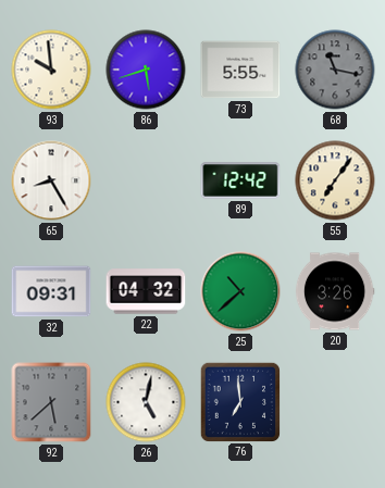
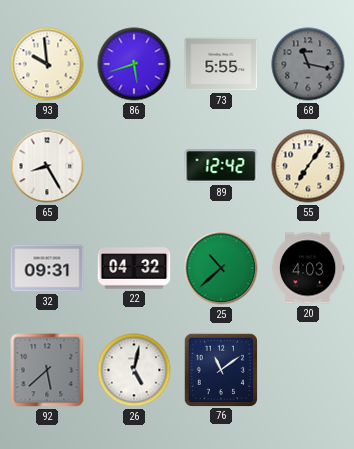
20: 3:26 -> 4:03 (308, 268)
76: 6:59 -> 11:09 (220, 369)
